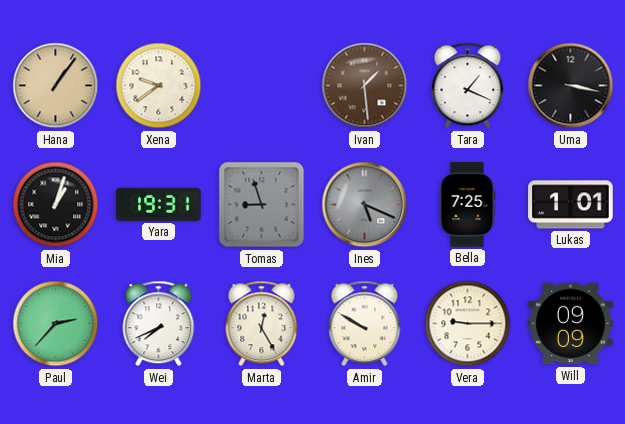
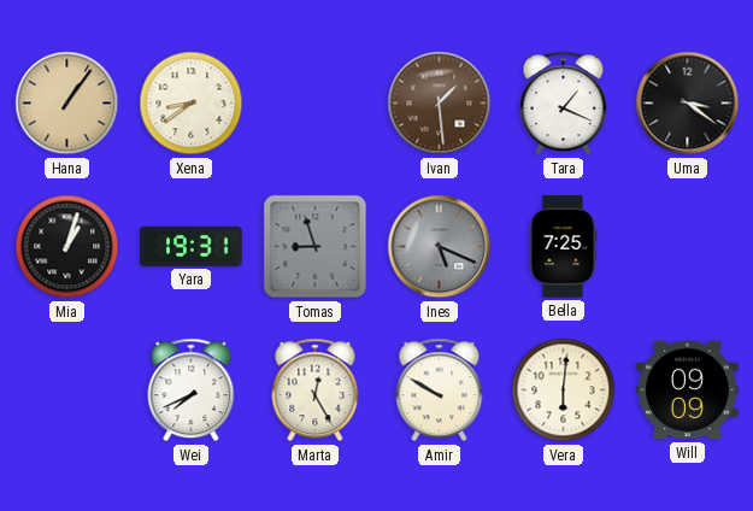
Xena: 9:39 -> 8:39 (192, 104)
Uma: 3:17 -> 3:21 (688, 104)
Lukas: 1:01 -> none (571, 205)
Paul: 2:37 -> none (56, 324)
Vera: 9:15 -> 6:01 (564, 390)
